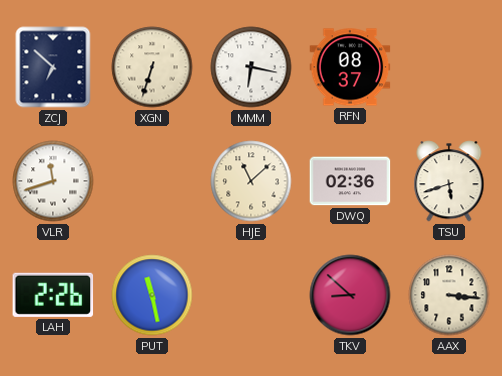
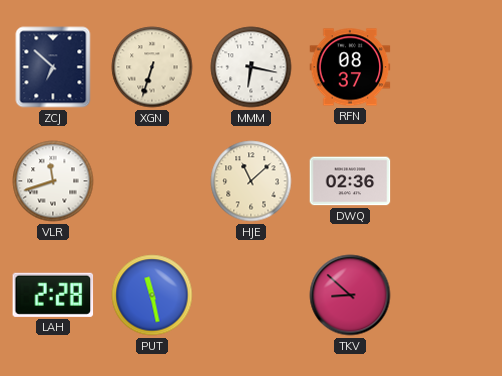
TSU: 5:42 -> none (449, 181)
LAH: 2:26 -> 2:28 (53, 295)
AAX: 3:16 -> none (449, 295)
